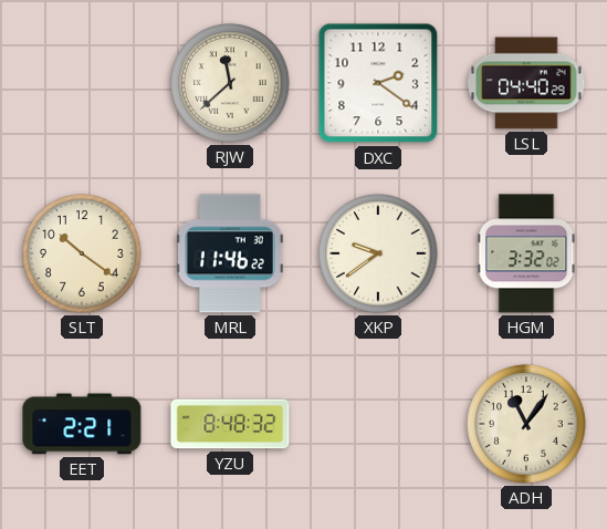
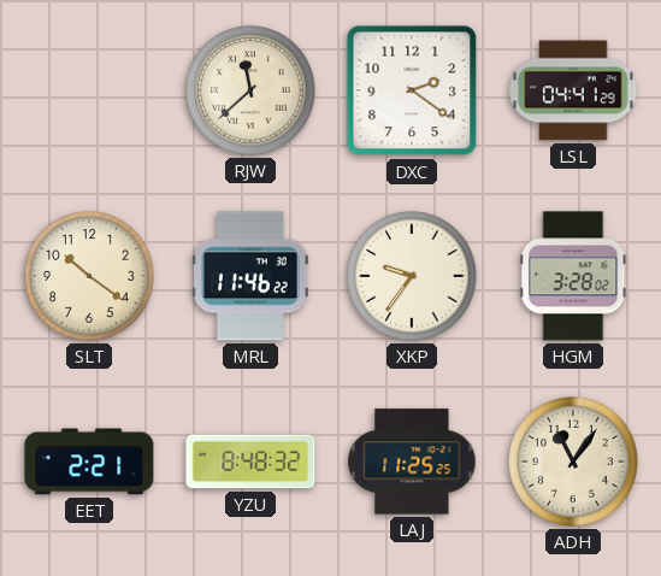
LSL: 04:40 -> 04:41 (573, 90)
XKP: 9:39 -> 9:36 (412, 276)
HGM: 3:32 -> 3:28 (573, 276)
LAJ: none -> 11:25 (412, 462)
